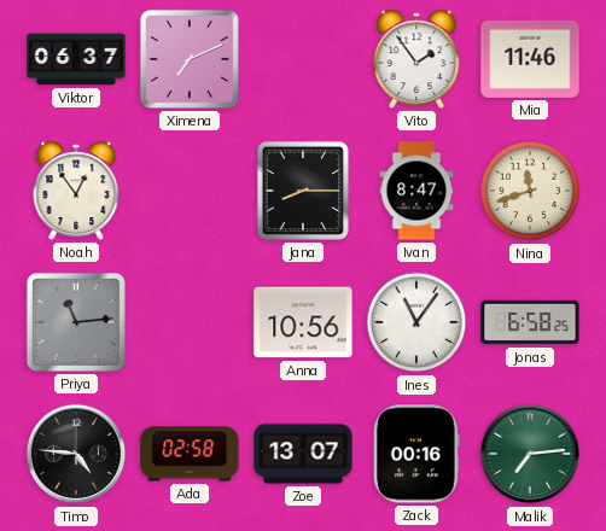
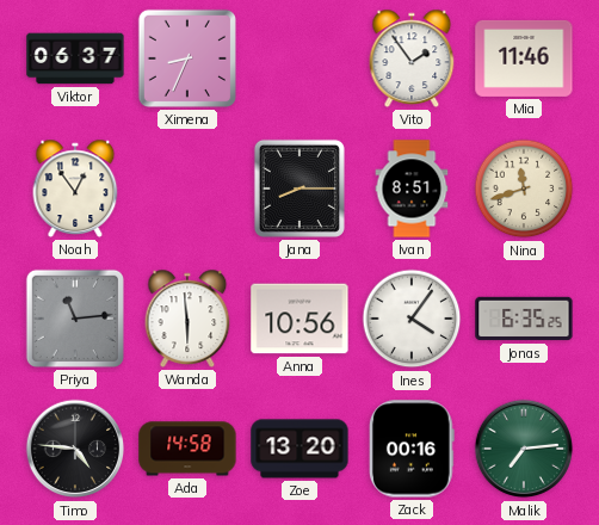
Ximena: 7:11 -> 8:34 (187, 58)
Ivan: 8:47 -> 8:51 (412, 189)
Wanda: none -> 5:59 (187, 319)
Ines: 11:06 -> 4:06 (412, 319)
Jonas: 6:58 -> 6:35 (524, 319)
Ada: 02:58 -> 14:58 (187, 449)
Zoe: 13:07 -> 13:20 (299, 449)
